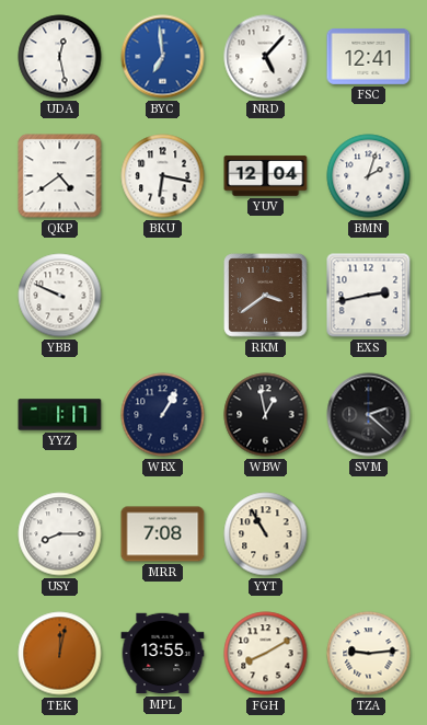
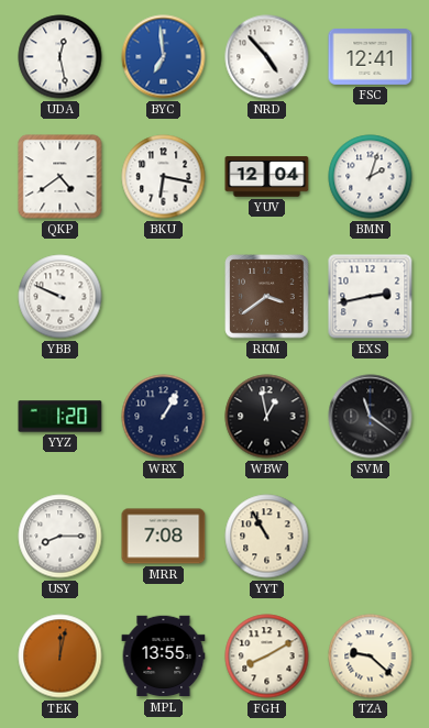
NRD: 5:07 -> 4:53 (267, 57)
YYZ: 1:17 -> 1:20 (61, 417)
SVM: 2:22 -> 11:21 (371, 417)
TZA: 9:14 -> 9:22 (371, 657)
